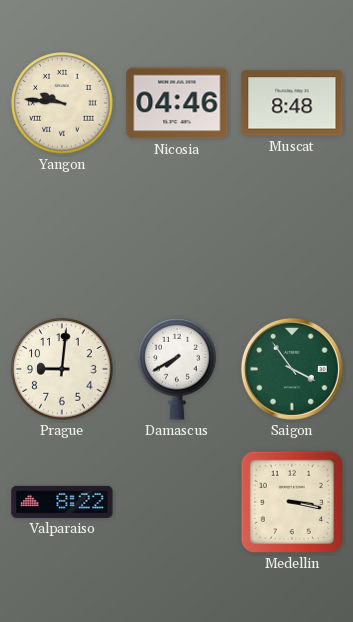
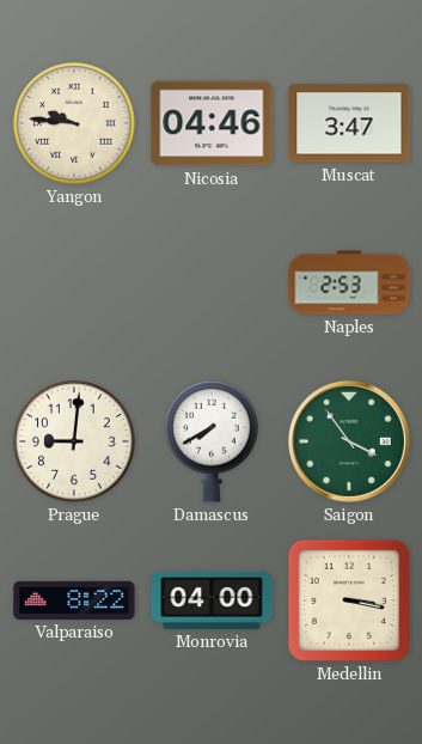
Muscat: 8:48 -> 3:47 (349, 123)
Naples: none -> 2:53 (349, 282)
Monrovia: none -> 04:00 (212, 600)
